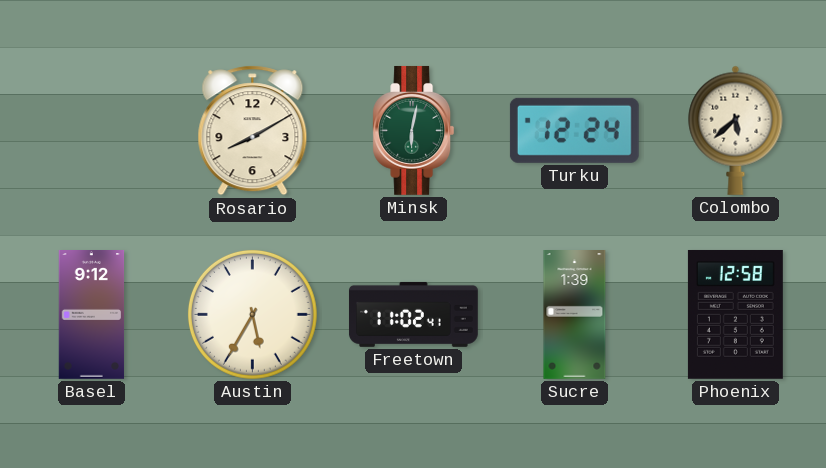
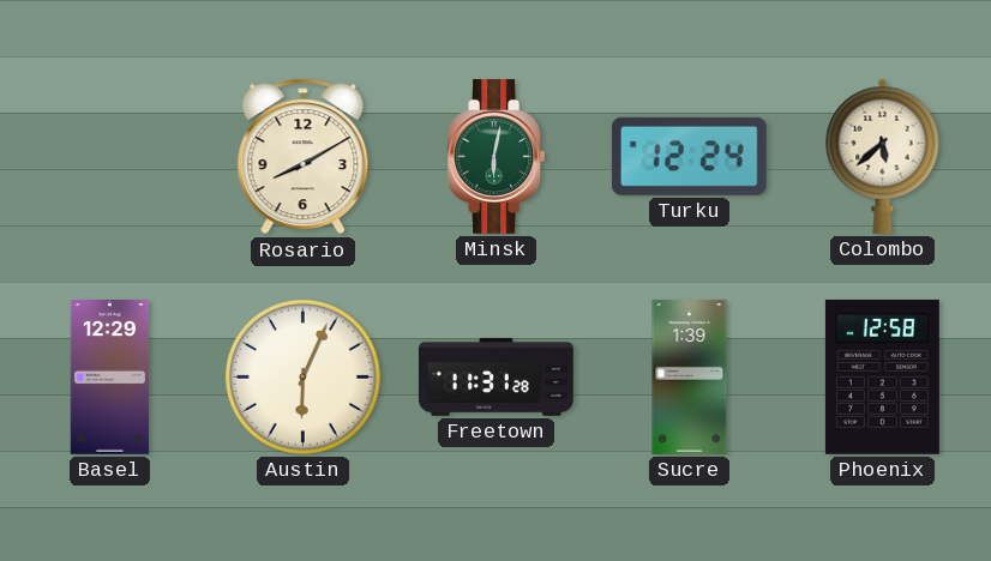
Basel: 9:12 -> 12:29 (110, 378)
Austin: 5:35 -> 6:04 (302, 376)
Freetown: 11:02 -> 11:31 (495, 376)
